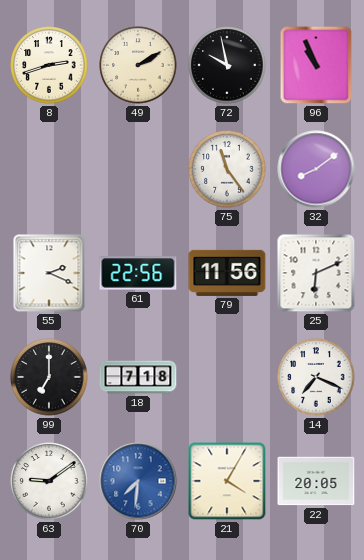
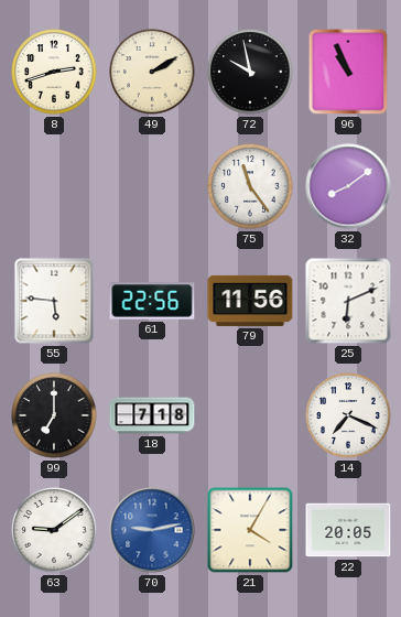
55: 2:19 -> 5:46 (54, 301)
70: 7:31 -> 9:13 (152, 530)
